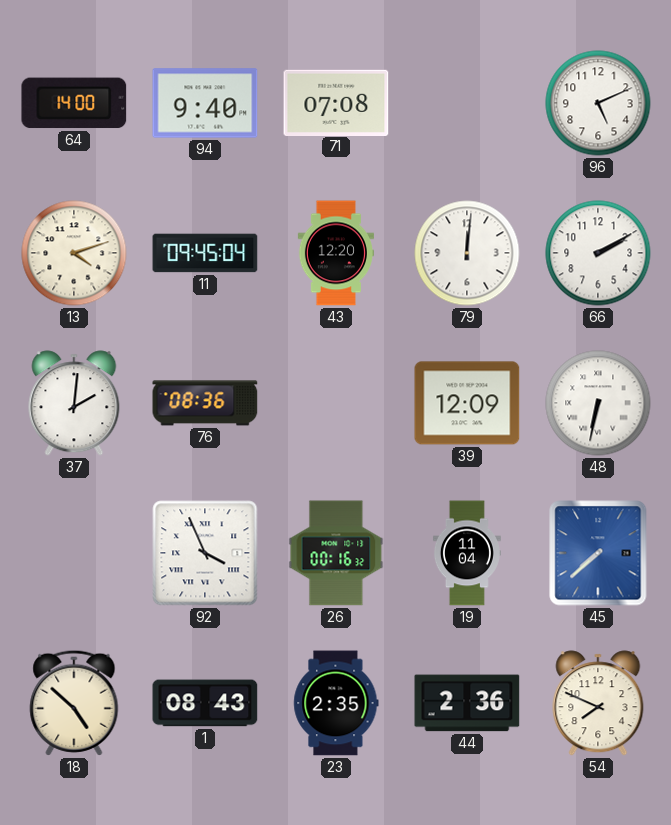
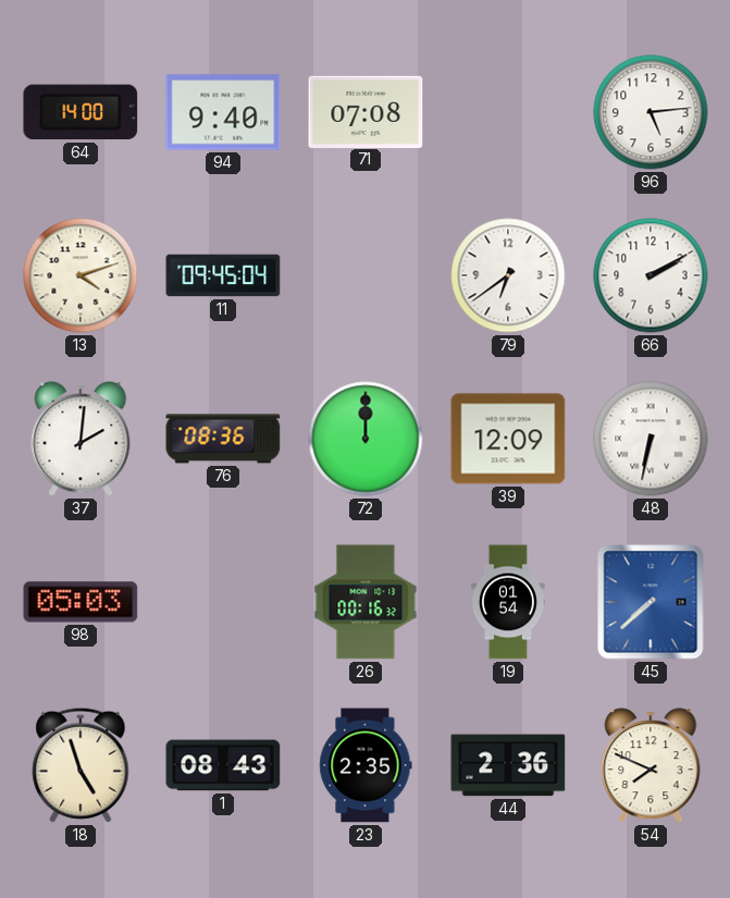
96: 5:11 -> 5:14 (651, 112)
43: 12:20 -> none (336, 253)
79: 12:01 -> 6:39 (508, 275)
72: none -> 12:00 (366, 439)
98: none -> 05:03 (81, 602)
92: 3:56 -> none (205, 553)
19: 11:04 -> 01:54 (508, 602)
18: 4:52 -> 4:57 (81, 765)
